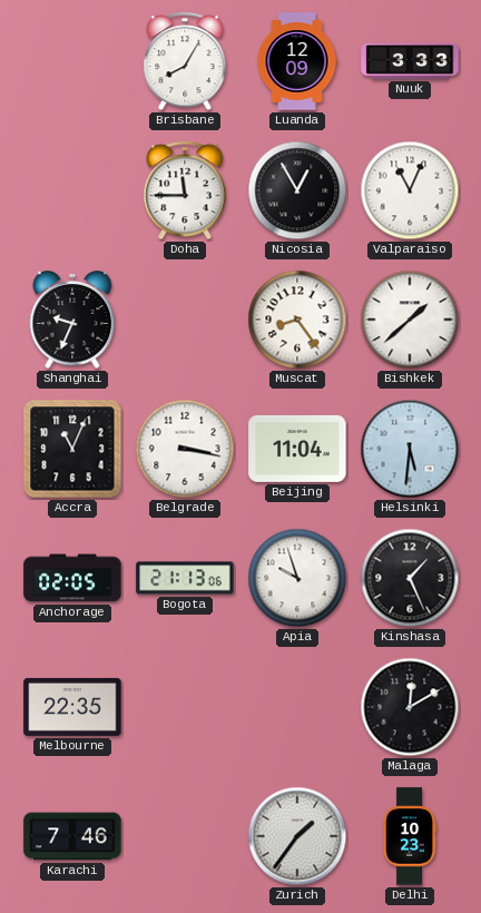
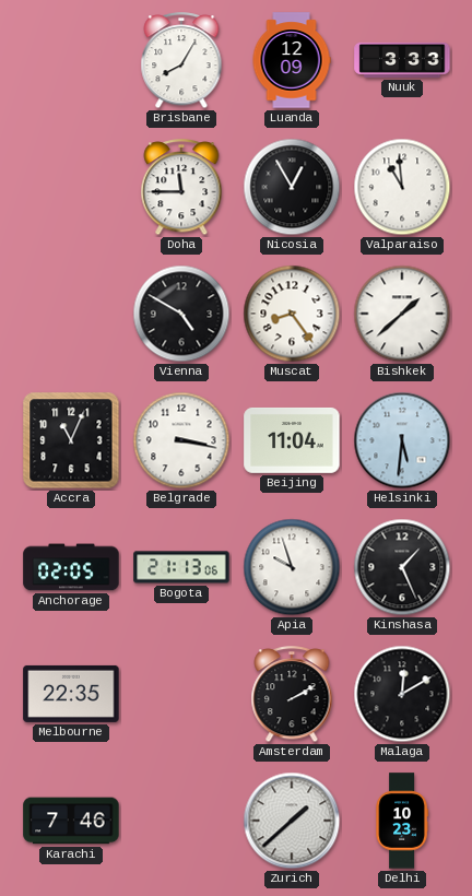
Valparaiso: 11:04 -> 10:59 (402, 187)
Shanghai: 9:34 -> none (72, 320)
Vienna: none -> 4:50 (181, 314)
Amsterdam: none -> 2:10 (292, 695)
Zurich: 1:36 -> 1:38 (292, 821)
